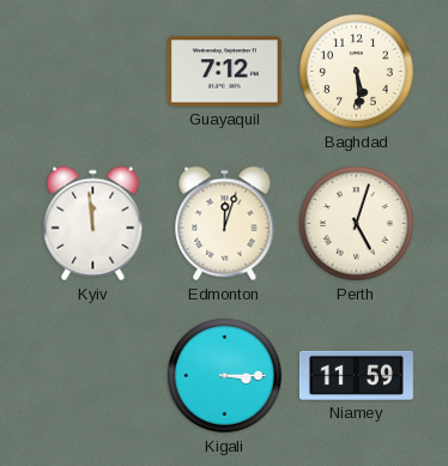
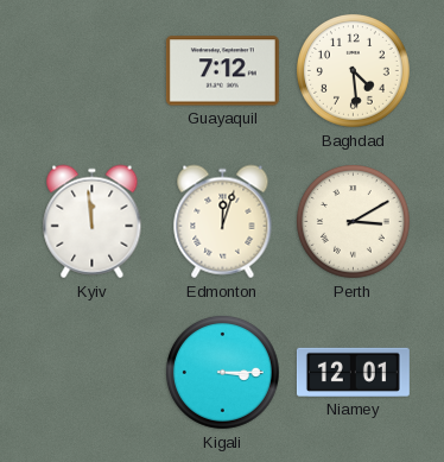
Baghdad: 5:29 -> 4:29 (354, 71)
Perth: 5:03 -> 3:10 (354, 222)
Niamey: 11:59 -> 12:01 (353, 372)
